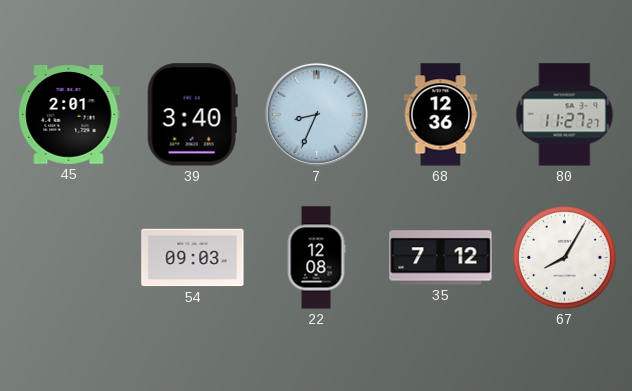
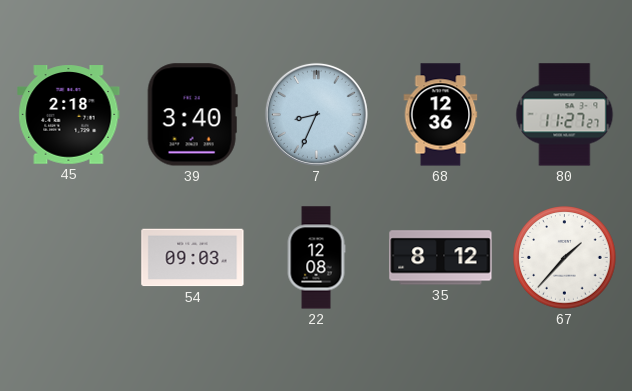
45: 2:01 -> 2:18 (69, 115)
35: 7:12 -> 8:12 (441, 258)
67: 8:05 -> 1:37 (565, 258)
